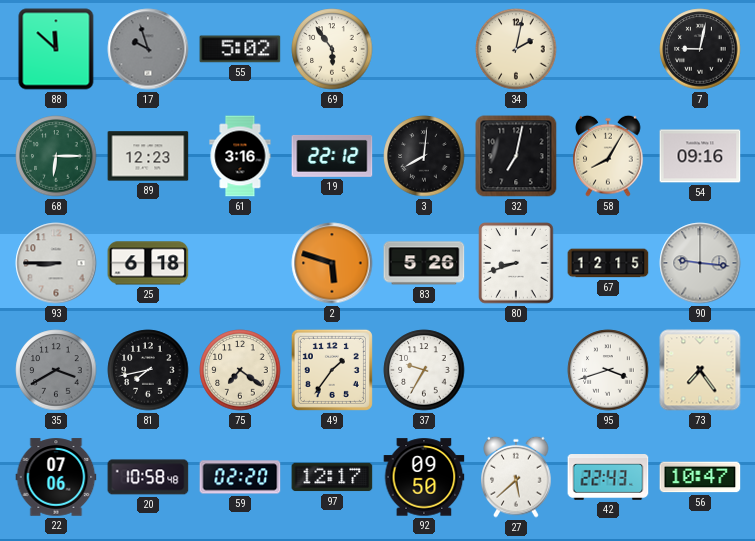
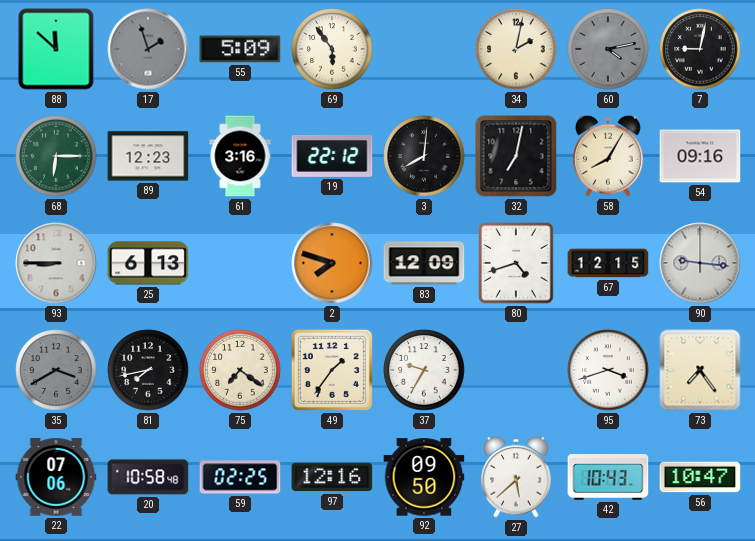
17: 9:57 -> 1:57 (148, 49)
55: 5:02 -> 5:09 (240, 49)
60: none -> 4:13 (608, 49)
25: 6:18 -> 6:13 (148, 263)
2: 5:48 -> 7:48 (332, 263)
83: 5:26 -> 12:09 (424, 263)
80: 8:42 -> 4:42 (516, 263)
59: 02:20 -> 02:25 (240, 477)
97: 12:17 -> 12:16 (332, 477)
42: 22:43 -> 10:43 (608, 477)
